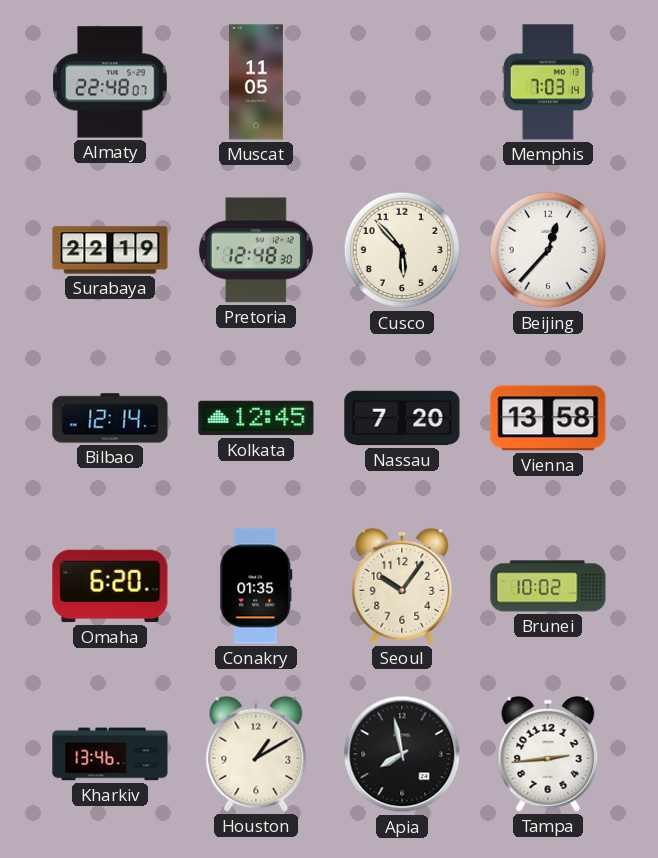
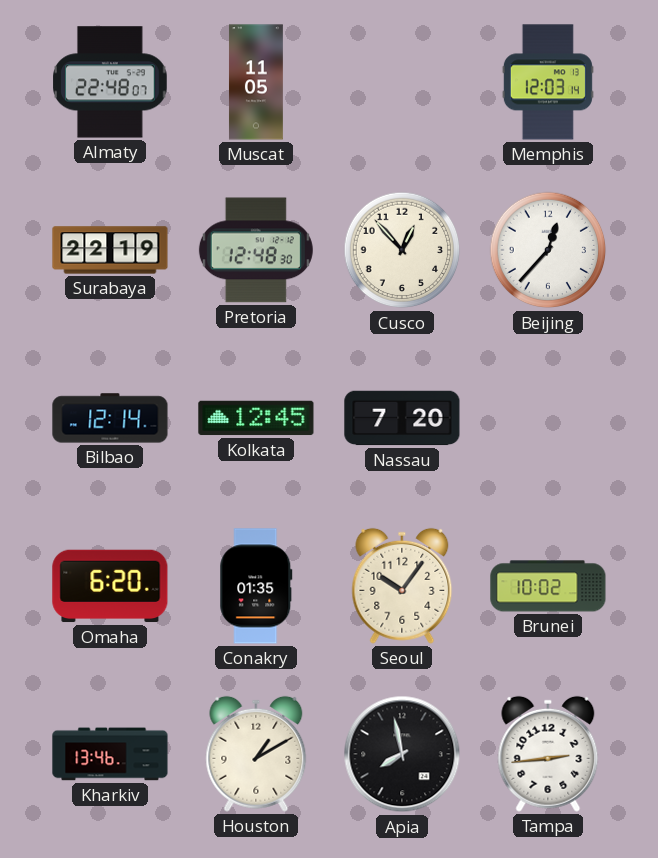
Memphis: 7:03 -> 12:03 (548, 82)
Cusco: 5:53 -> 12:53 (402, 250)
Vienna: 13:58 -> none (548, 418)
